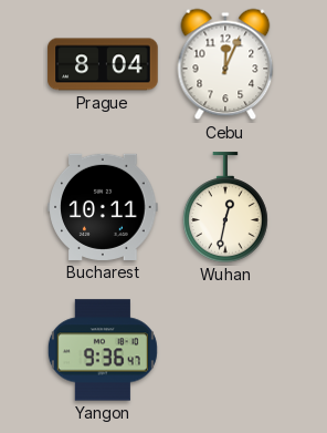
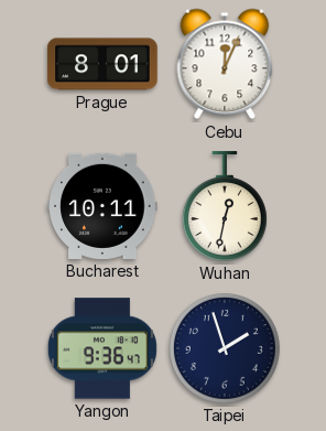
Prague: 8:04 -> 8:01 (102, 64)
Taipei: none -> 1:57 (225, 348)
